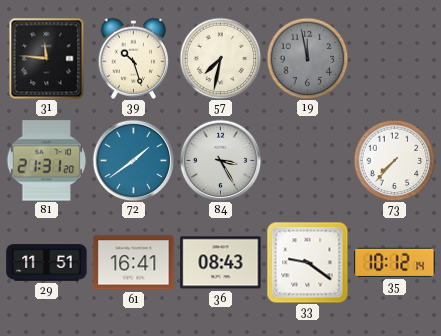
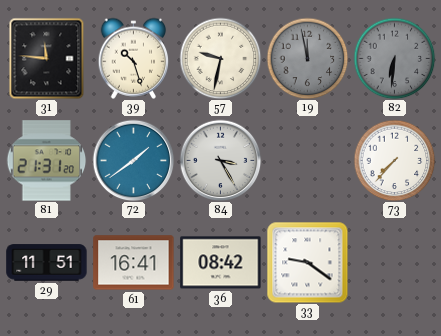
57: 7:32 -> 9:32 (220, 58)
82: none -> 6:31 (394, 58)
36: 08:43 -> 08:42 (221, 263)
35: 10:12 -> none (395, 262)
